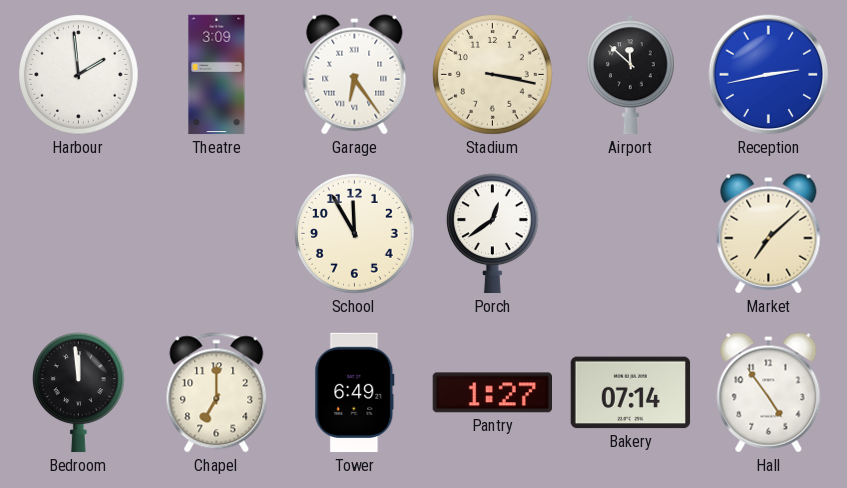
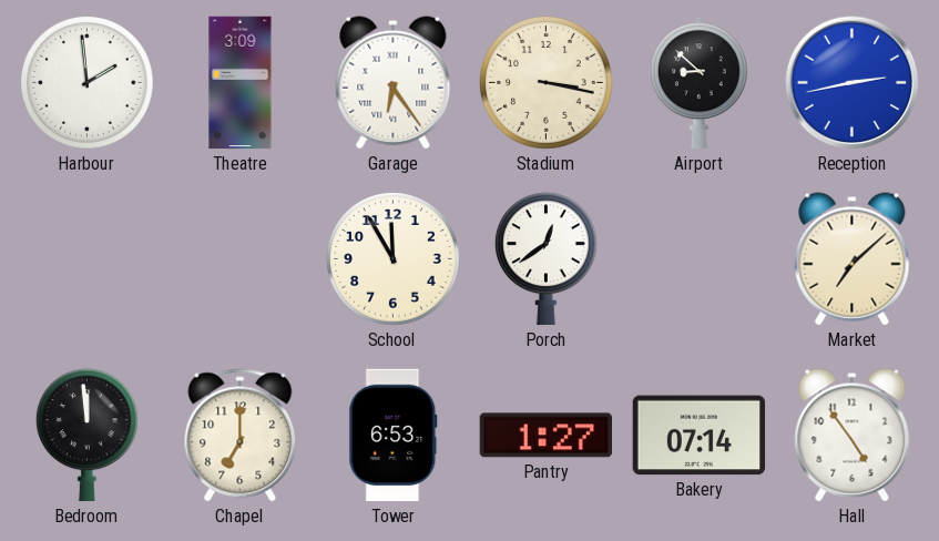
Airport: 11:52 -> 8:52 (698, 83)
Tower: 6:49 -> 6:53 (394, 436)
